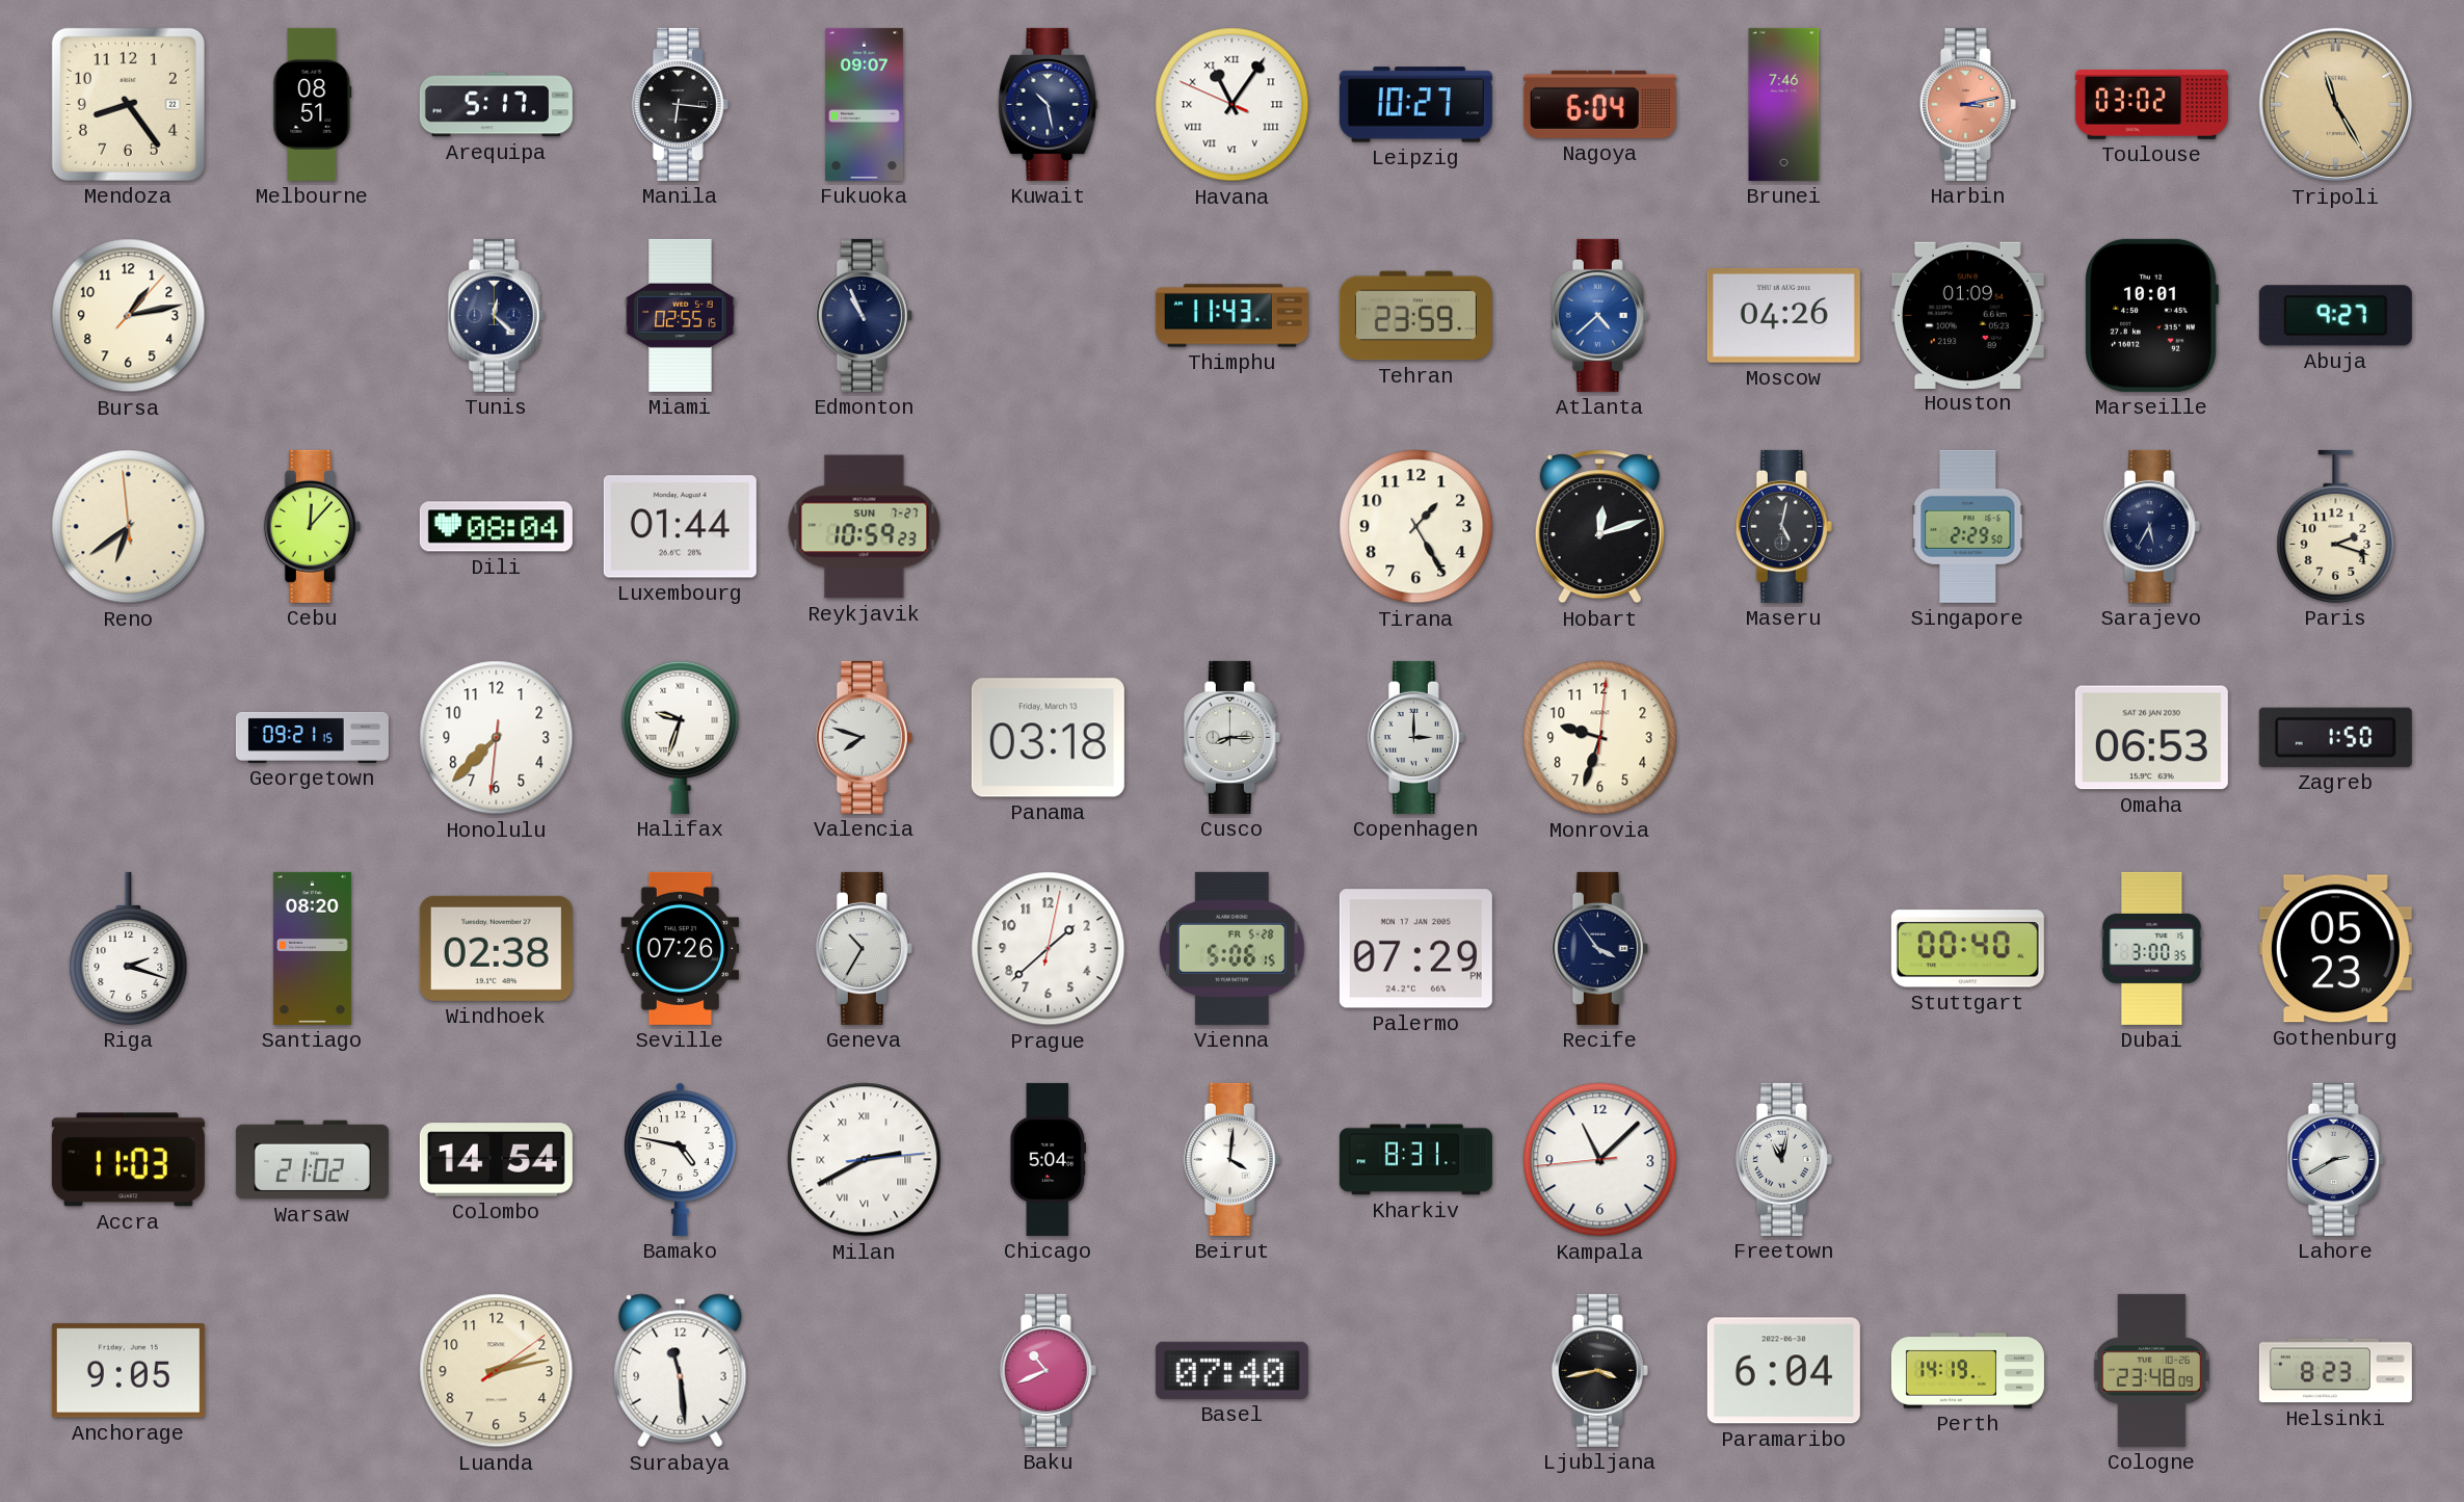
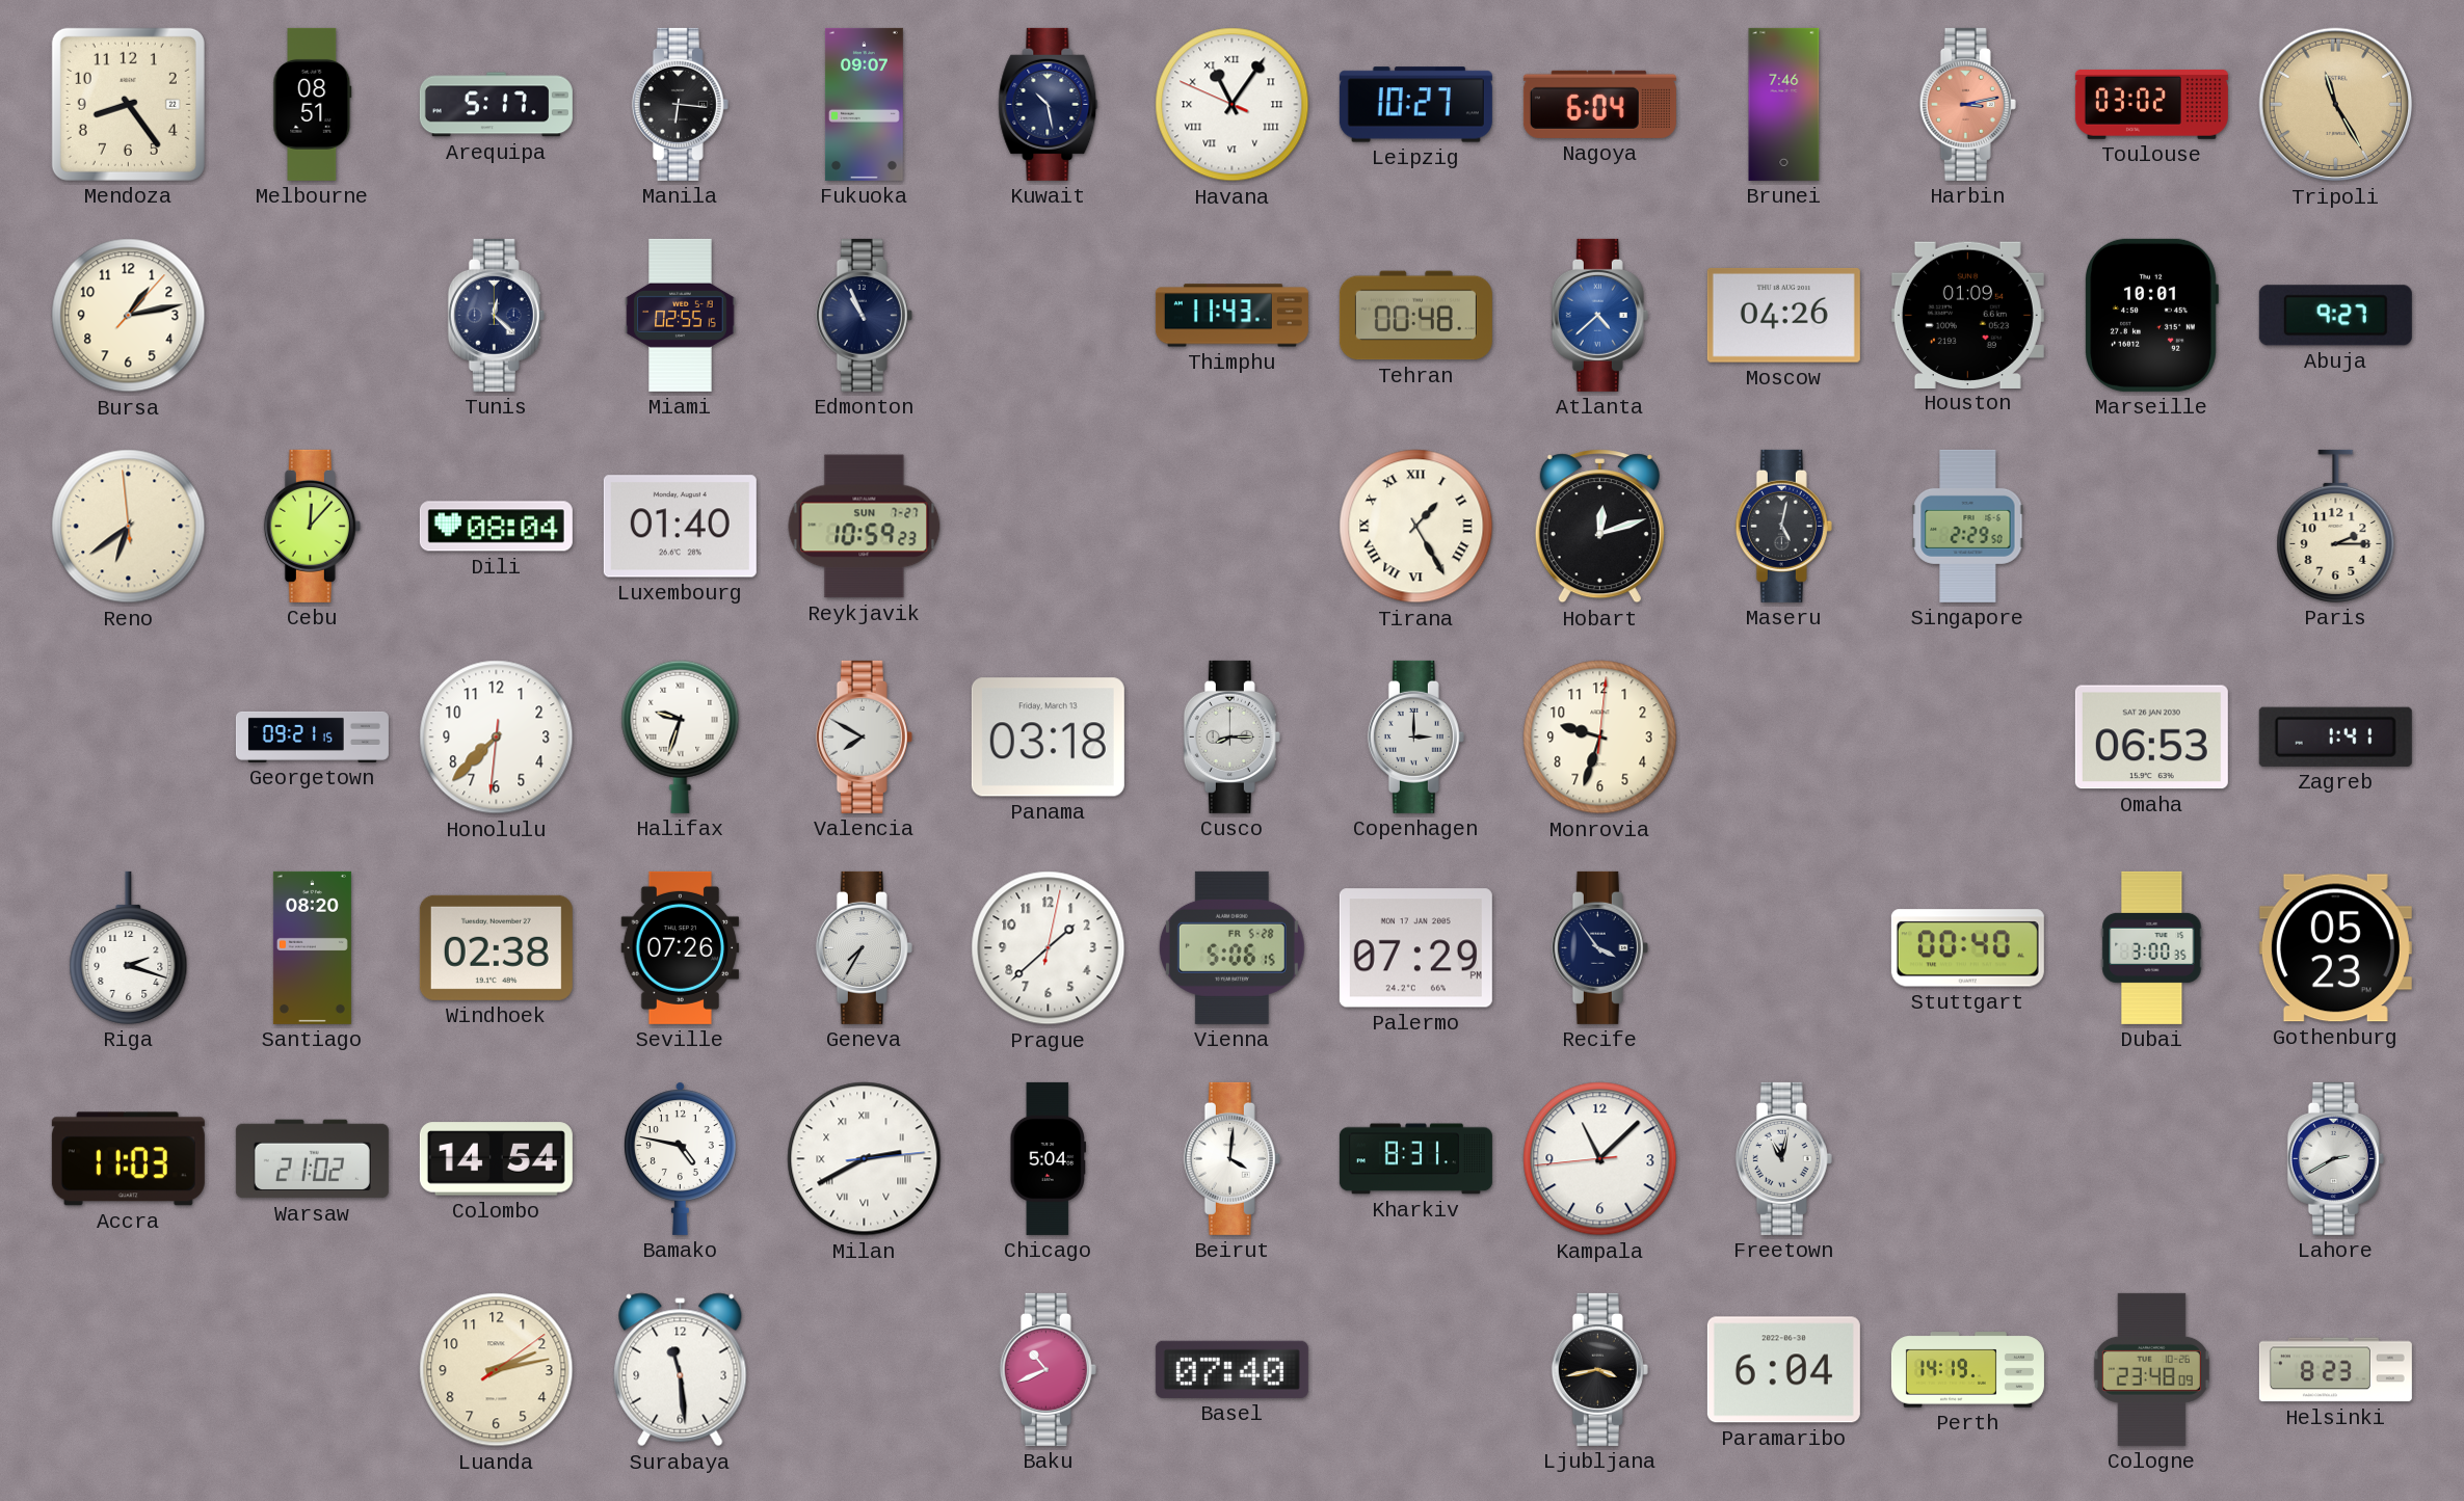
Tehran: 23:59 -> 00:48 (1415, 316)
Luxembourg: 01:44 -> 01:40 (680, 527)
Tirana numerals: Arabic -> Roman (1416, 527)
Sarajevo: 5:35 -> none (2151, 526)
Paris: 2:18 -> 2:15 (2336, 526)
Valencia: 7:48 -> 7:50 (864, 736)
Zagreb: 1:50 -> 1:41 (2335, 736)
Geneva: 10:35 -> 7:35 (864, 947)
Anchorage: 9:05 -> none (128, 1371)
